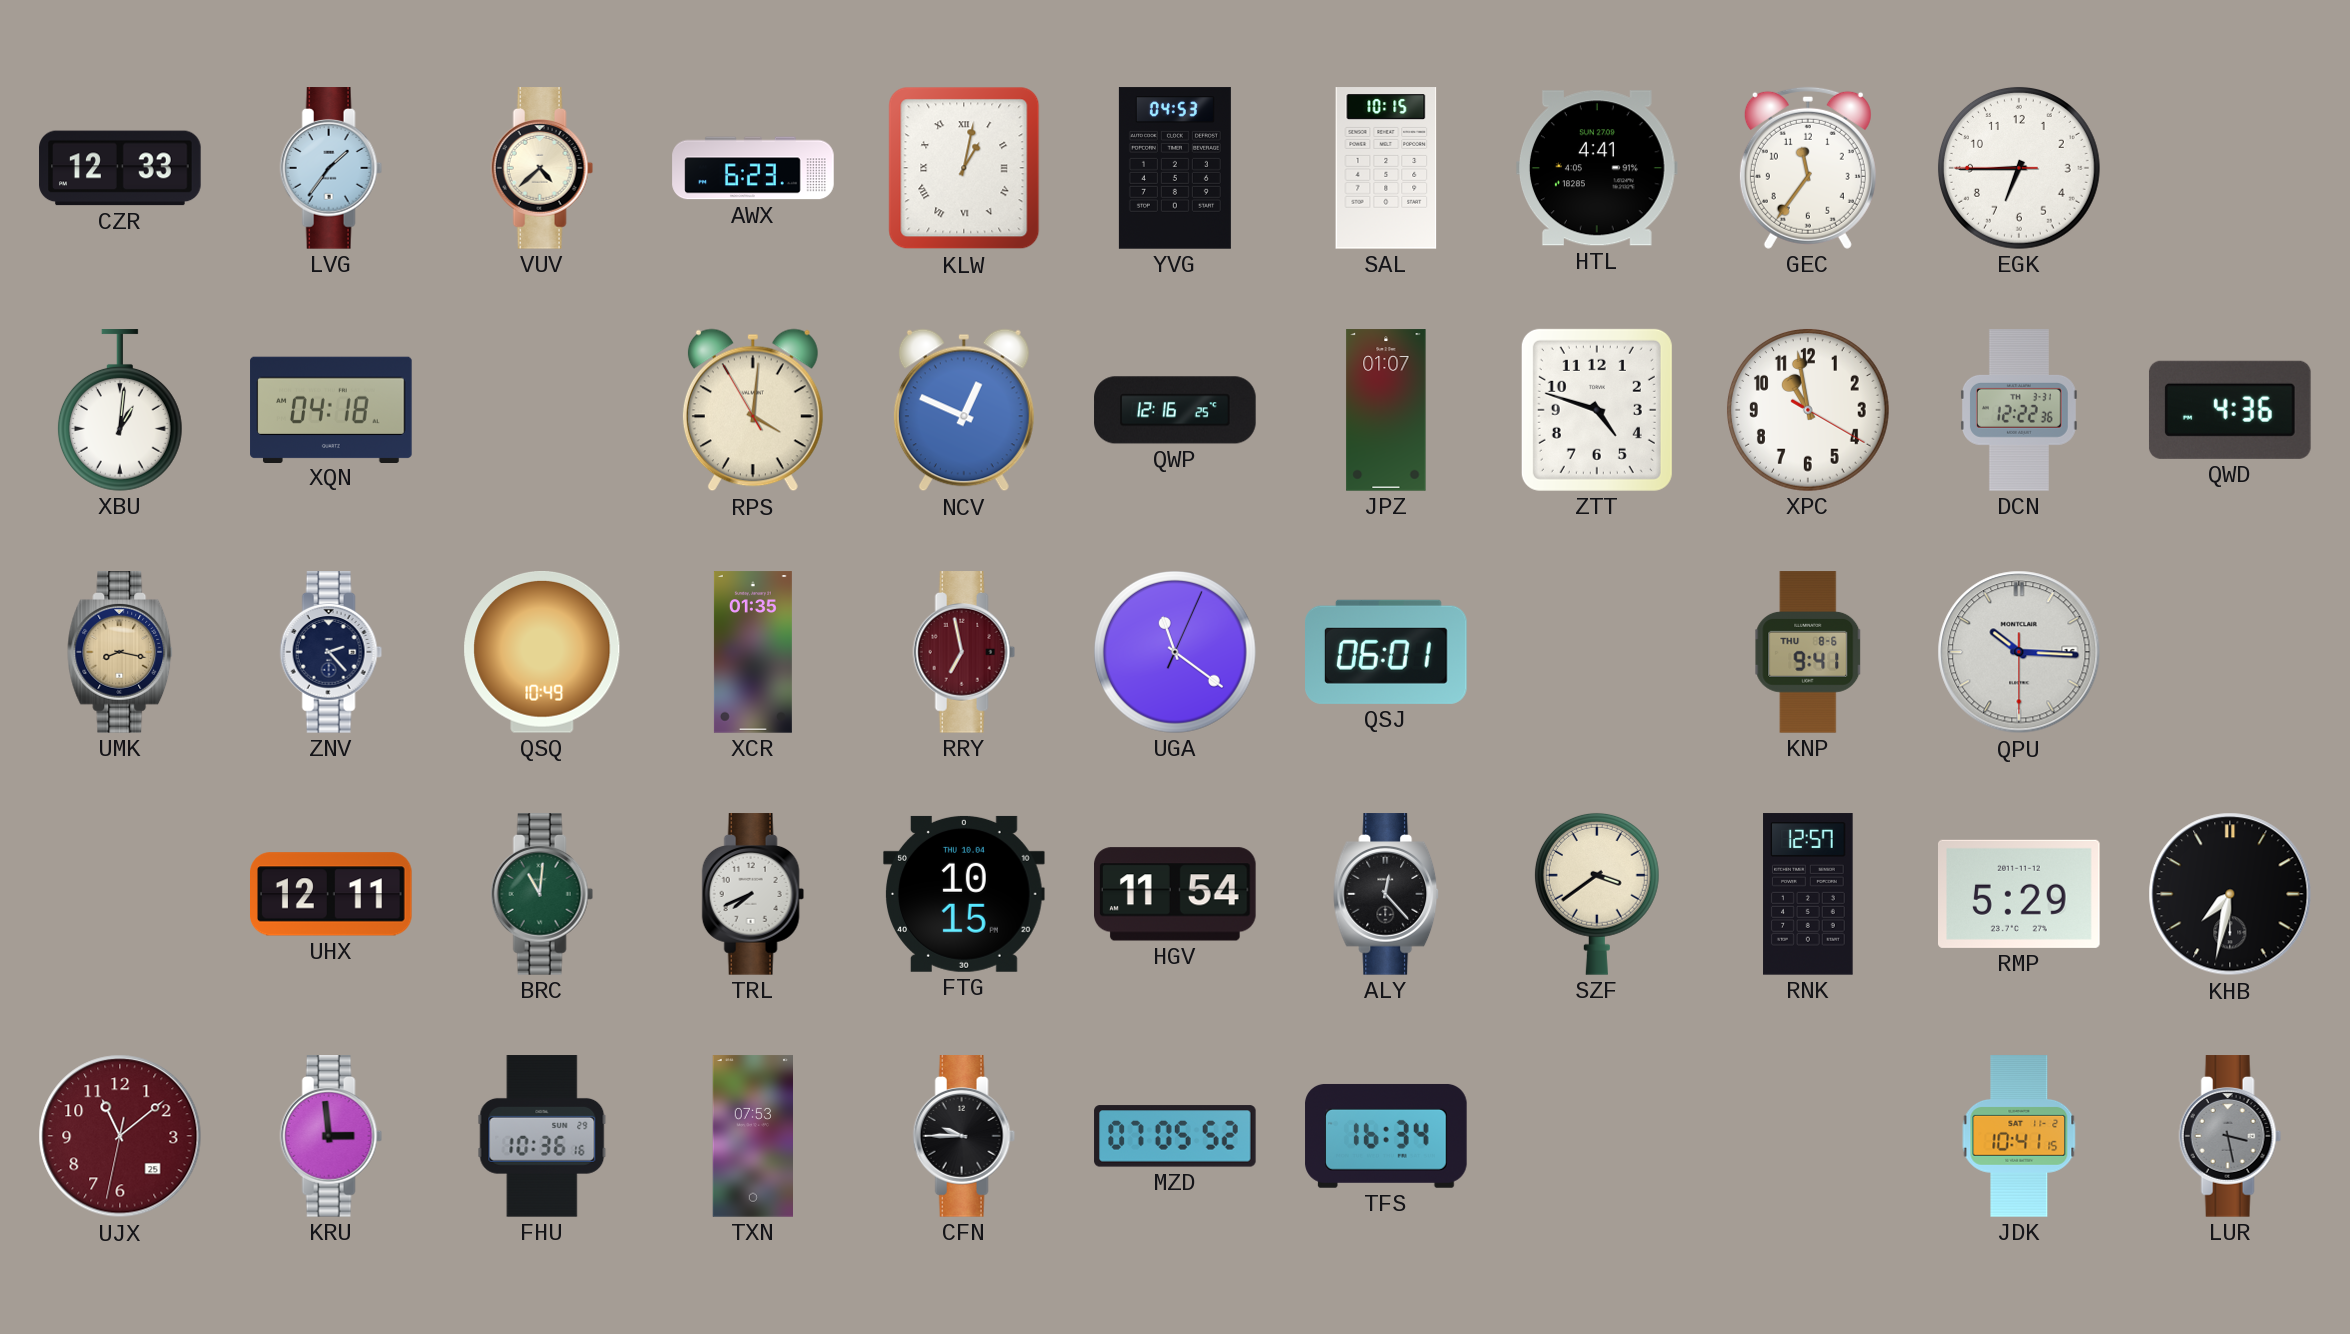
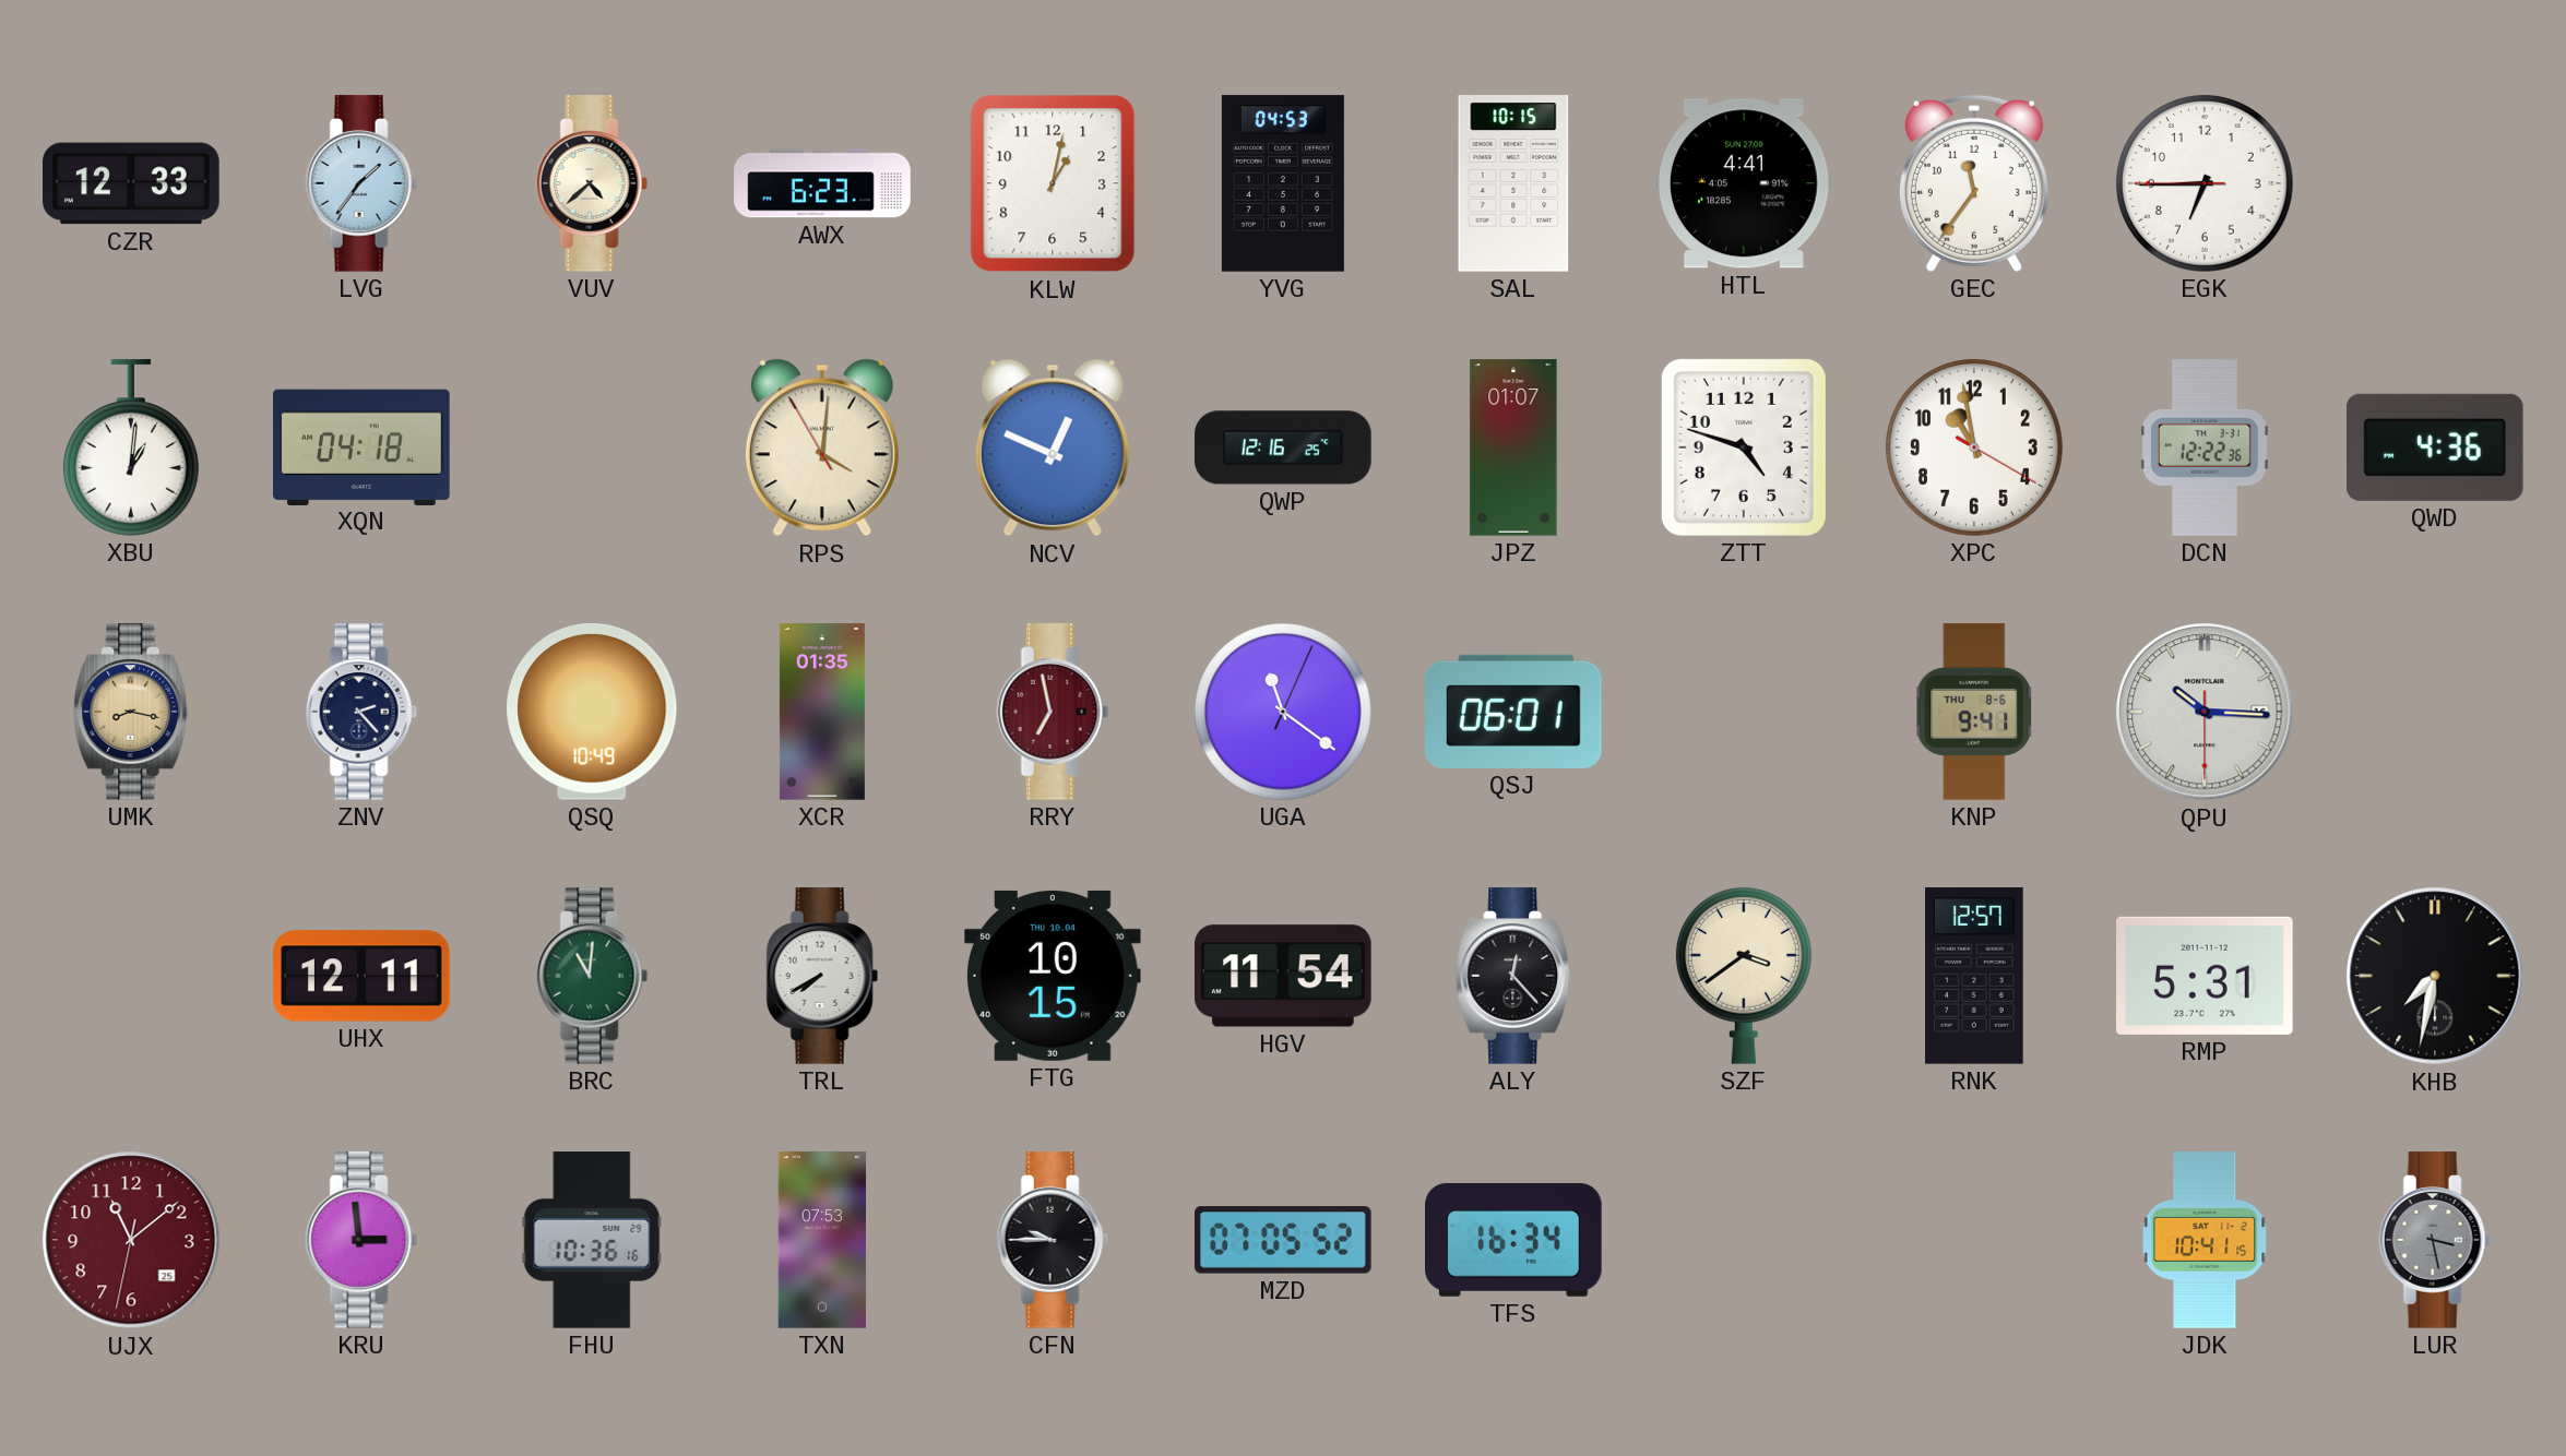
KLW numerals: Roman -> Arabic (1053, 183)
TRL: 7:41 -> 7:40 (822, 976)
RMP: 5:29 -> 5:31 (2206, 976)
